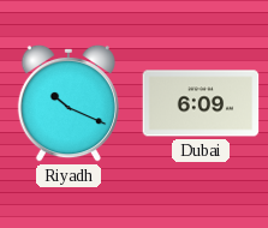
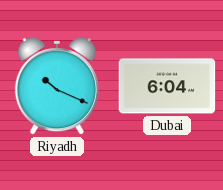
Dubai: 6:09 -> 6:04 (167, 86)
